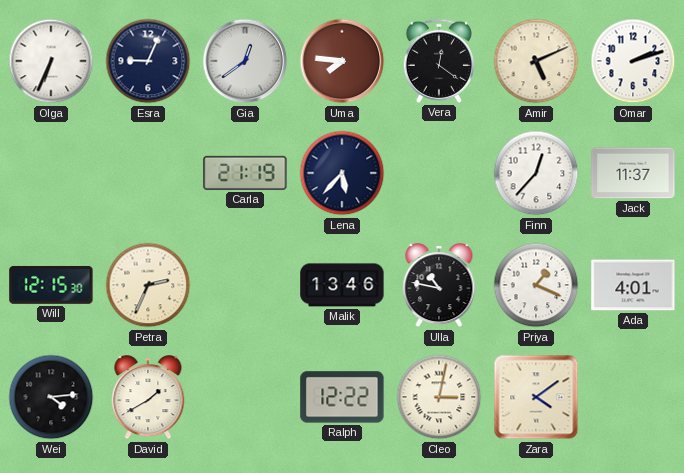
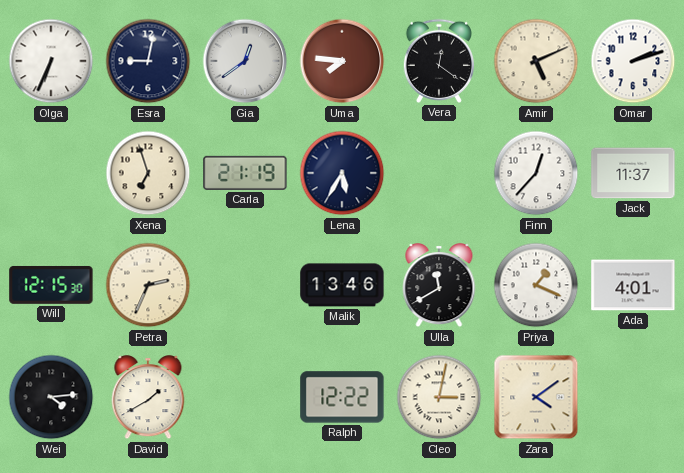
Esra: 9:04 -> 9:02 (148, 61)
Xena: none -> 6:57 (148, 173)
Lena: 5:37 -> 5:35 (342, 173)
Ulla: 10:47 -> 11:40 (439, 286)
